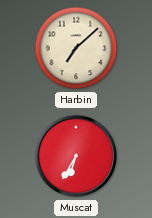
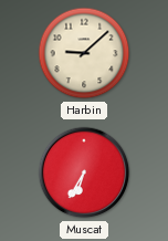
Harbin: 7:08 -> 9:08 (84, 53)
